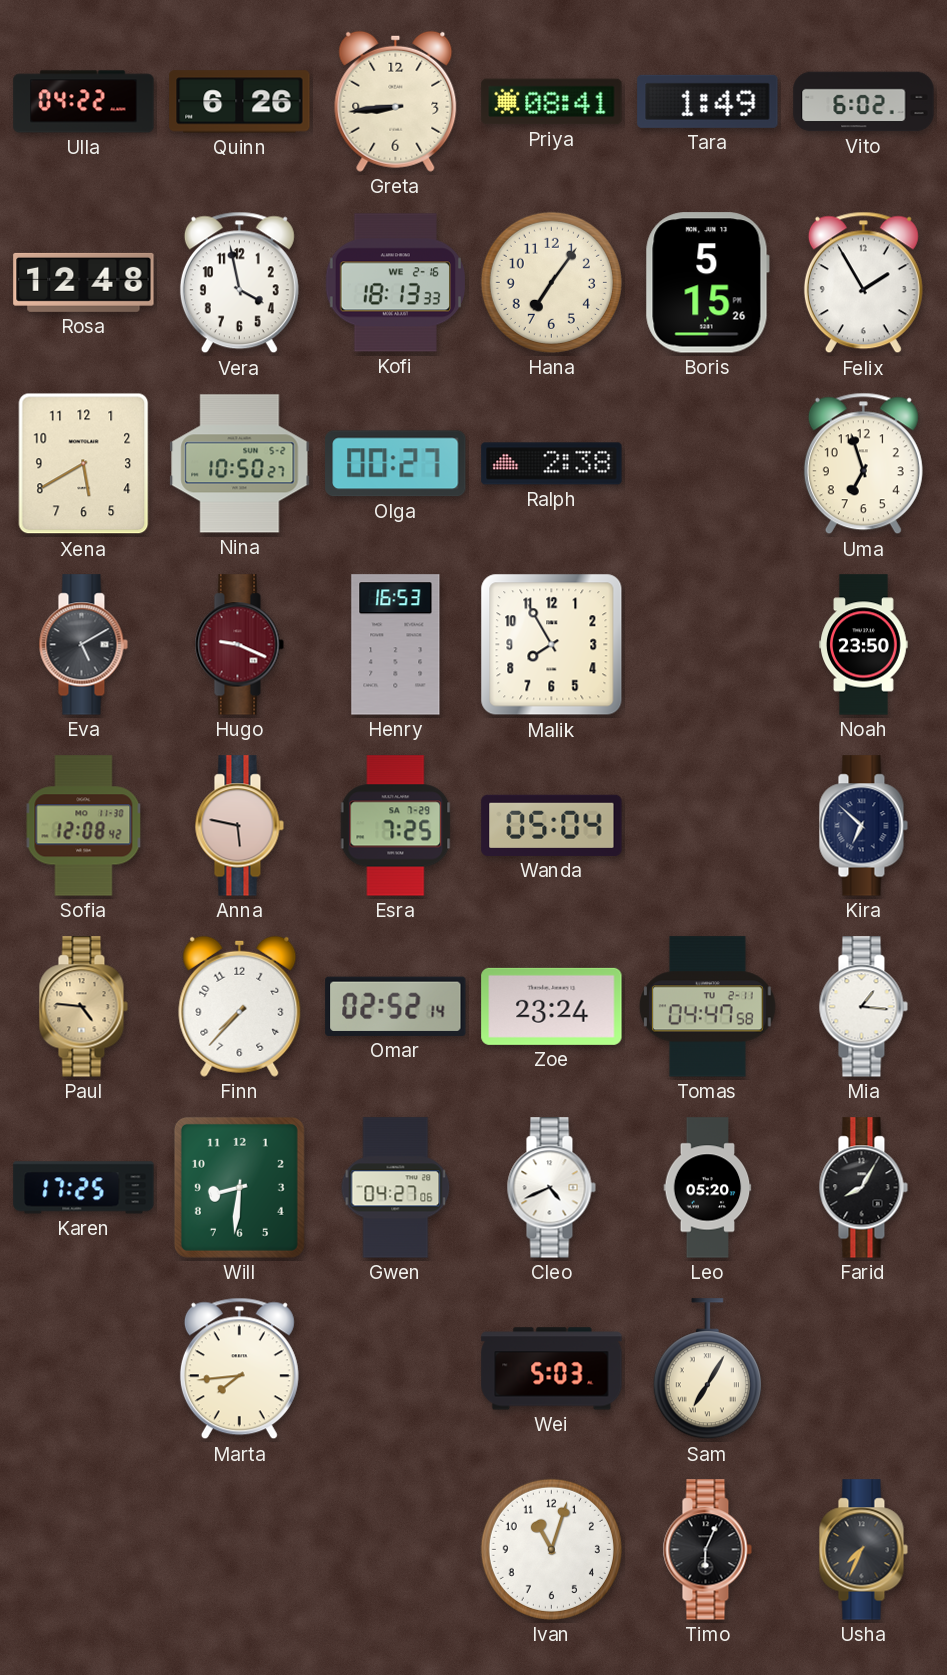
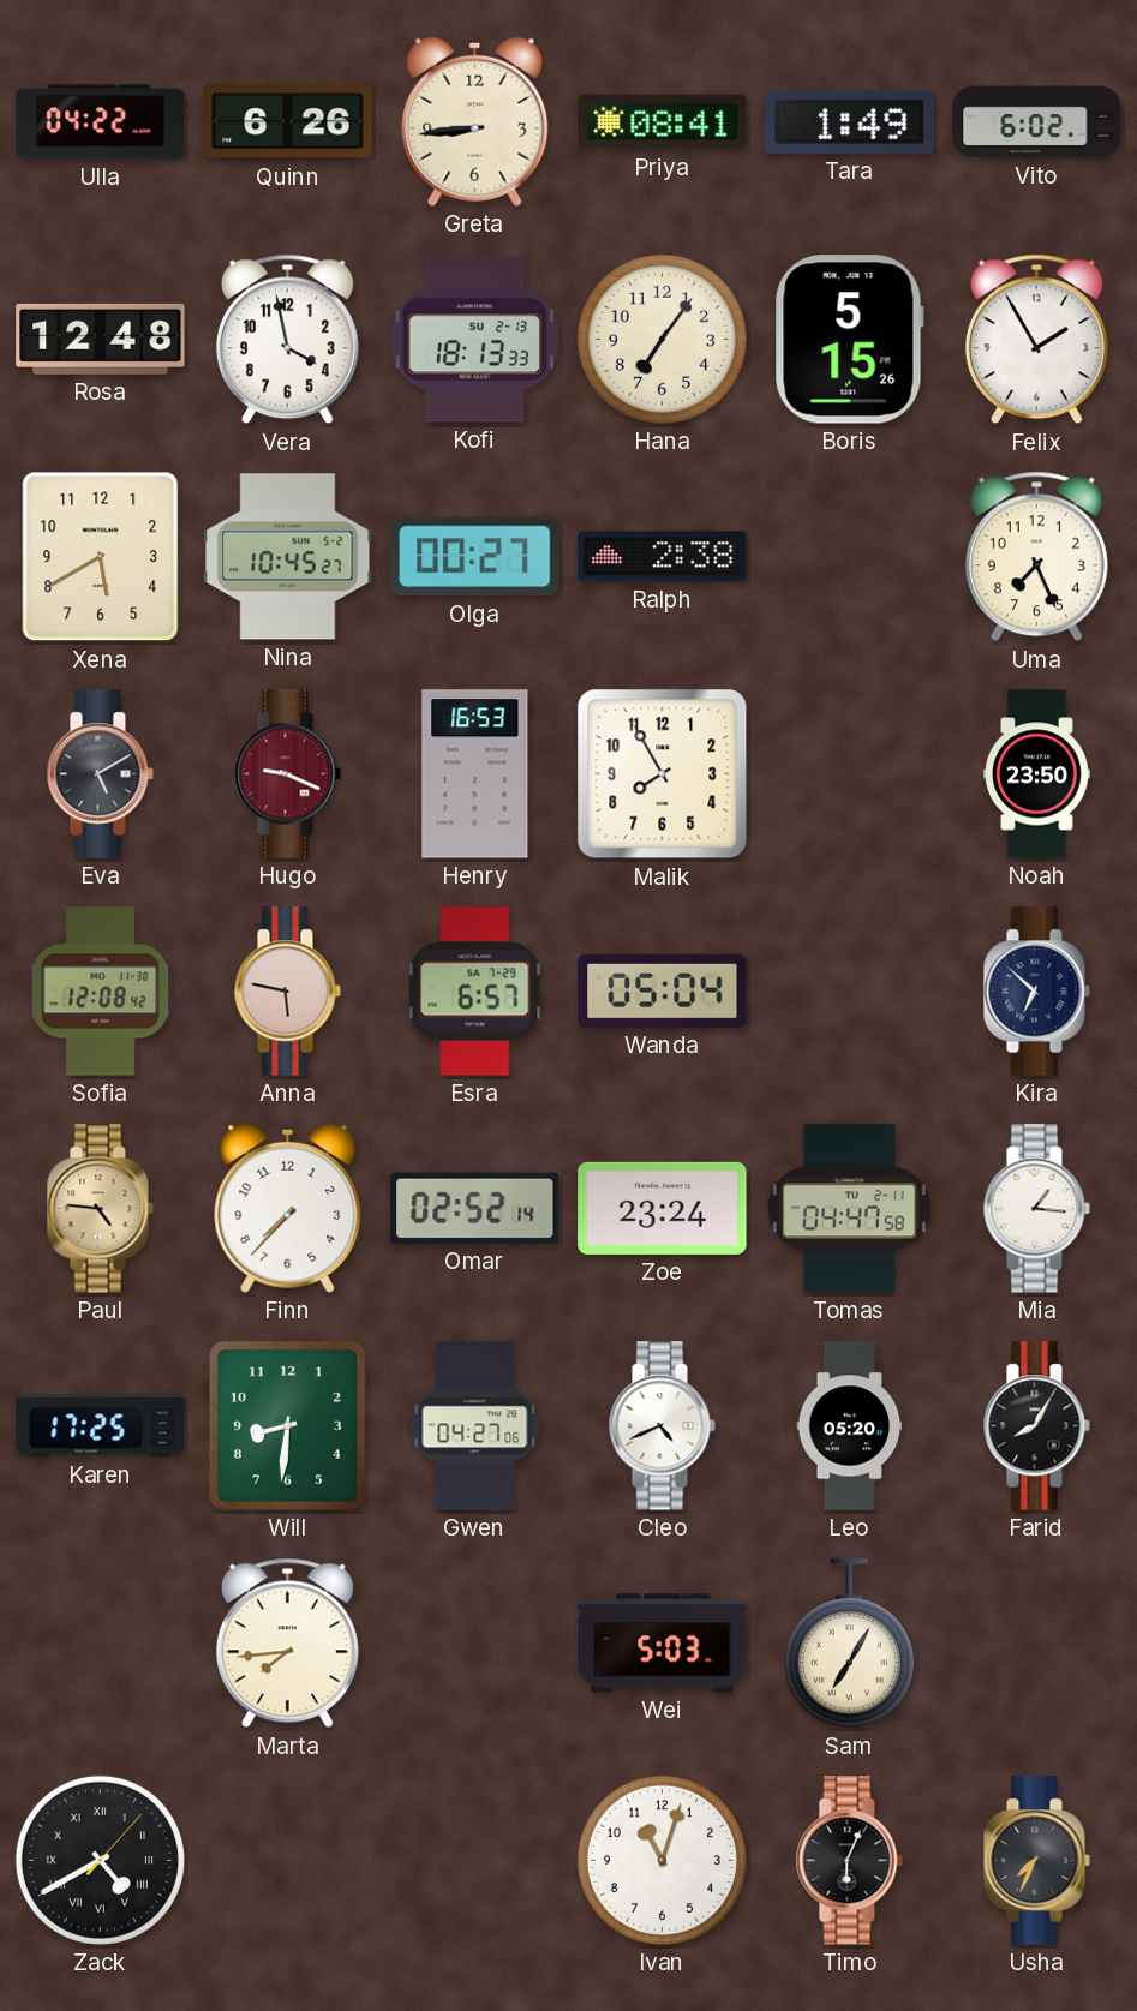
Kofi date: WE 2-16 -> SU 2-13 (475, 340)
Nina: 10:50 -> 10:45 (288, 557)
Uma: 6:57 -> 7:26 (1036, 557)
Esra: 7:25 -> 6:57 (475, 992)
Zack: none -> 4:40 (100, 1860)
